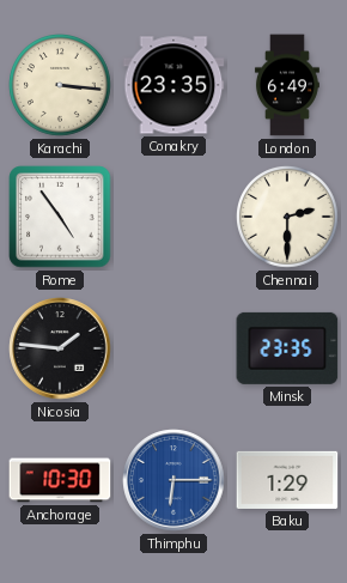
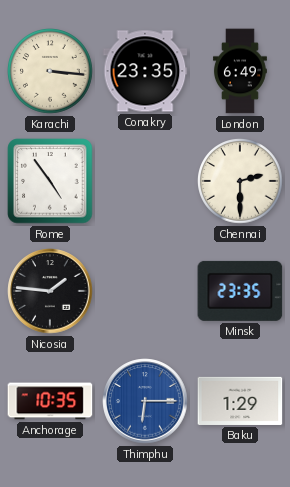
Anchorage: 10:30 -> 10:35 (50, 401)
